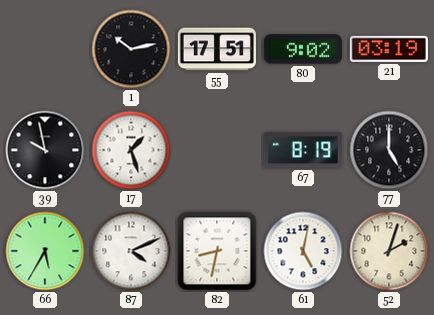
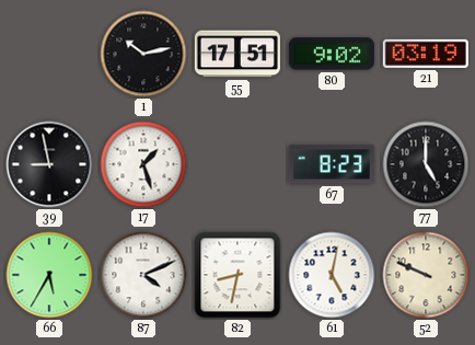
39: 9:58 -> 8:58 (49, 164)
67: 8:19 -> 8:23 (332, 164)
52: 2:03 -> 9:49 (426, 275)
